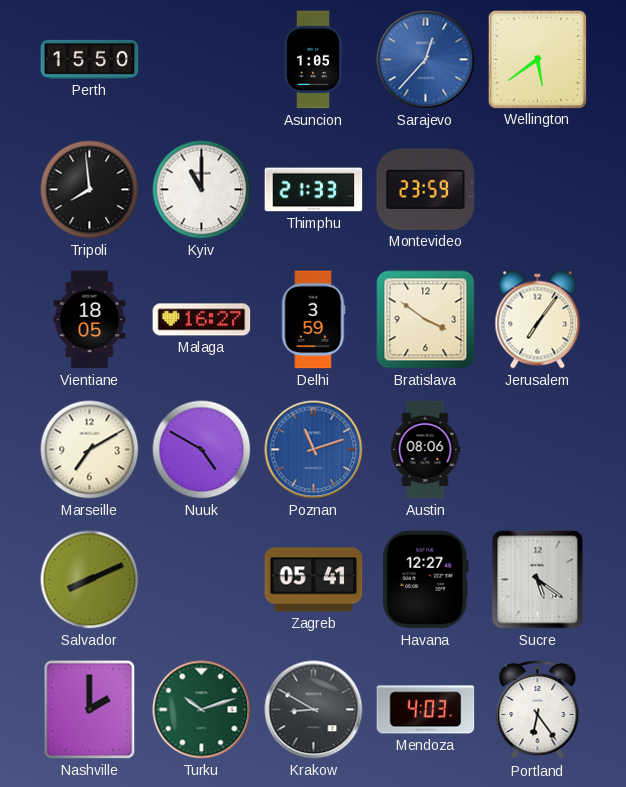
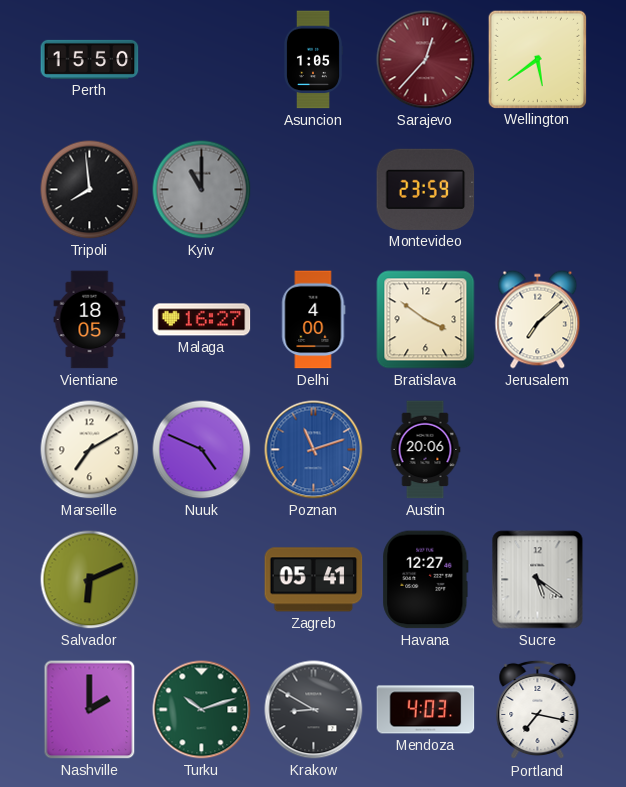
Sarajevo dial: blue -> burgundy (426, 60)
Kyiv dial: white -> grey (202, 190)
Thimphu: 21:33 -> none (314, 190)
Delhi: 3:59 -> 4:00 (314, 320)
Jerusalem: 7:06 -> 7:08 (538, 320)
Nuuk: 4:50 -> 4:49 (202, 450)
Austin: 08:06 -> 20:06 (425, 450)
Salvador: 8:11 -> 6:11 (90, 580)
Portland: 6:24 -> 7:17 (538, 710)
